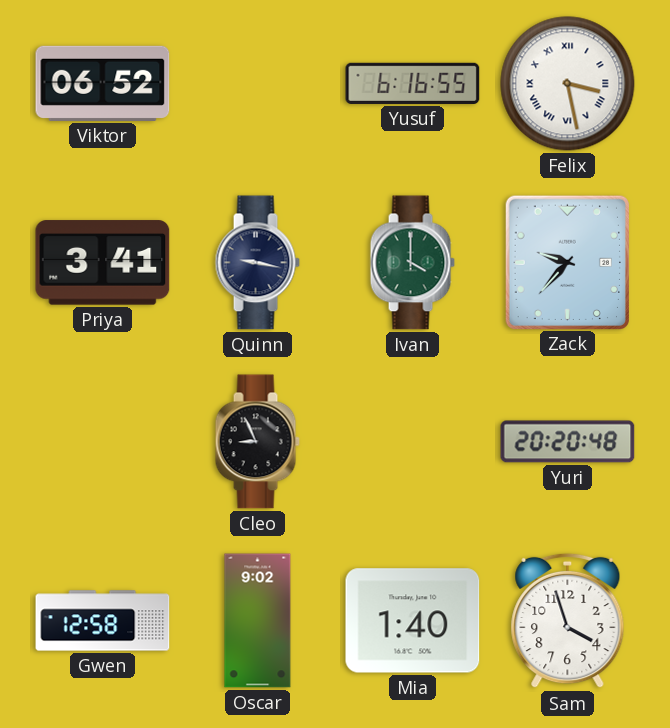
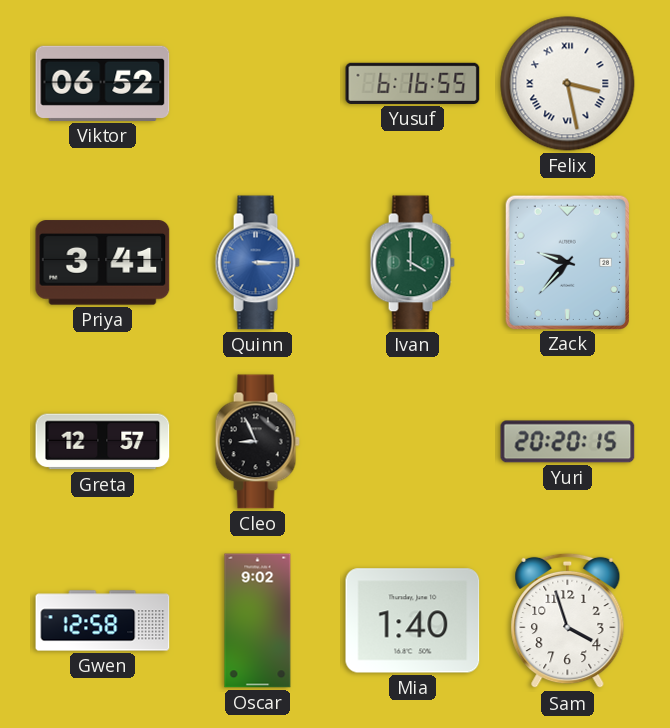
Quinn: 9:17 -> 3:15 (257, 263)
Quinn dial: navy -> blue (257, 263)
Greta: none -> 12:57 (103, 442)
Yuri: 20:20:48 -> 20:20:15 (568, 442)
